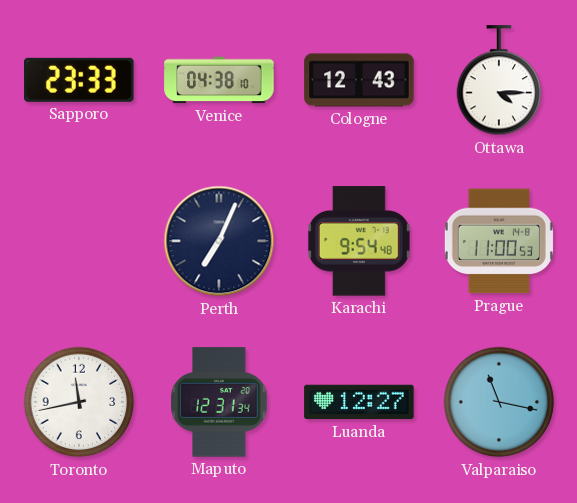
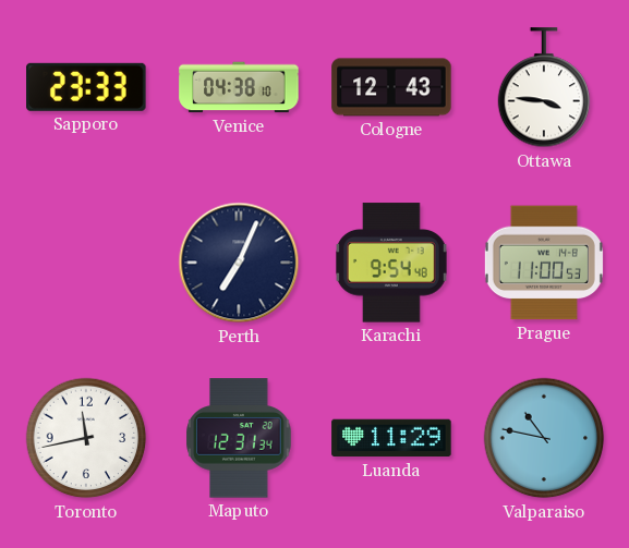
Ottawa: 4:15 -> 3:46 (544, 88)
Luanda: 12:27 -> 11:29 (391, 438)
Valparaiso: 11:17 -> 10:47 (544, 438)
